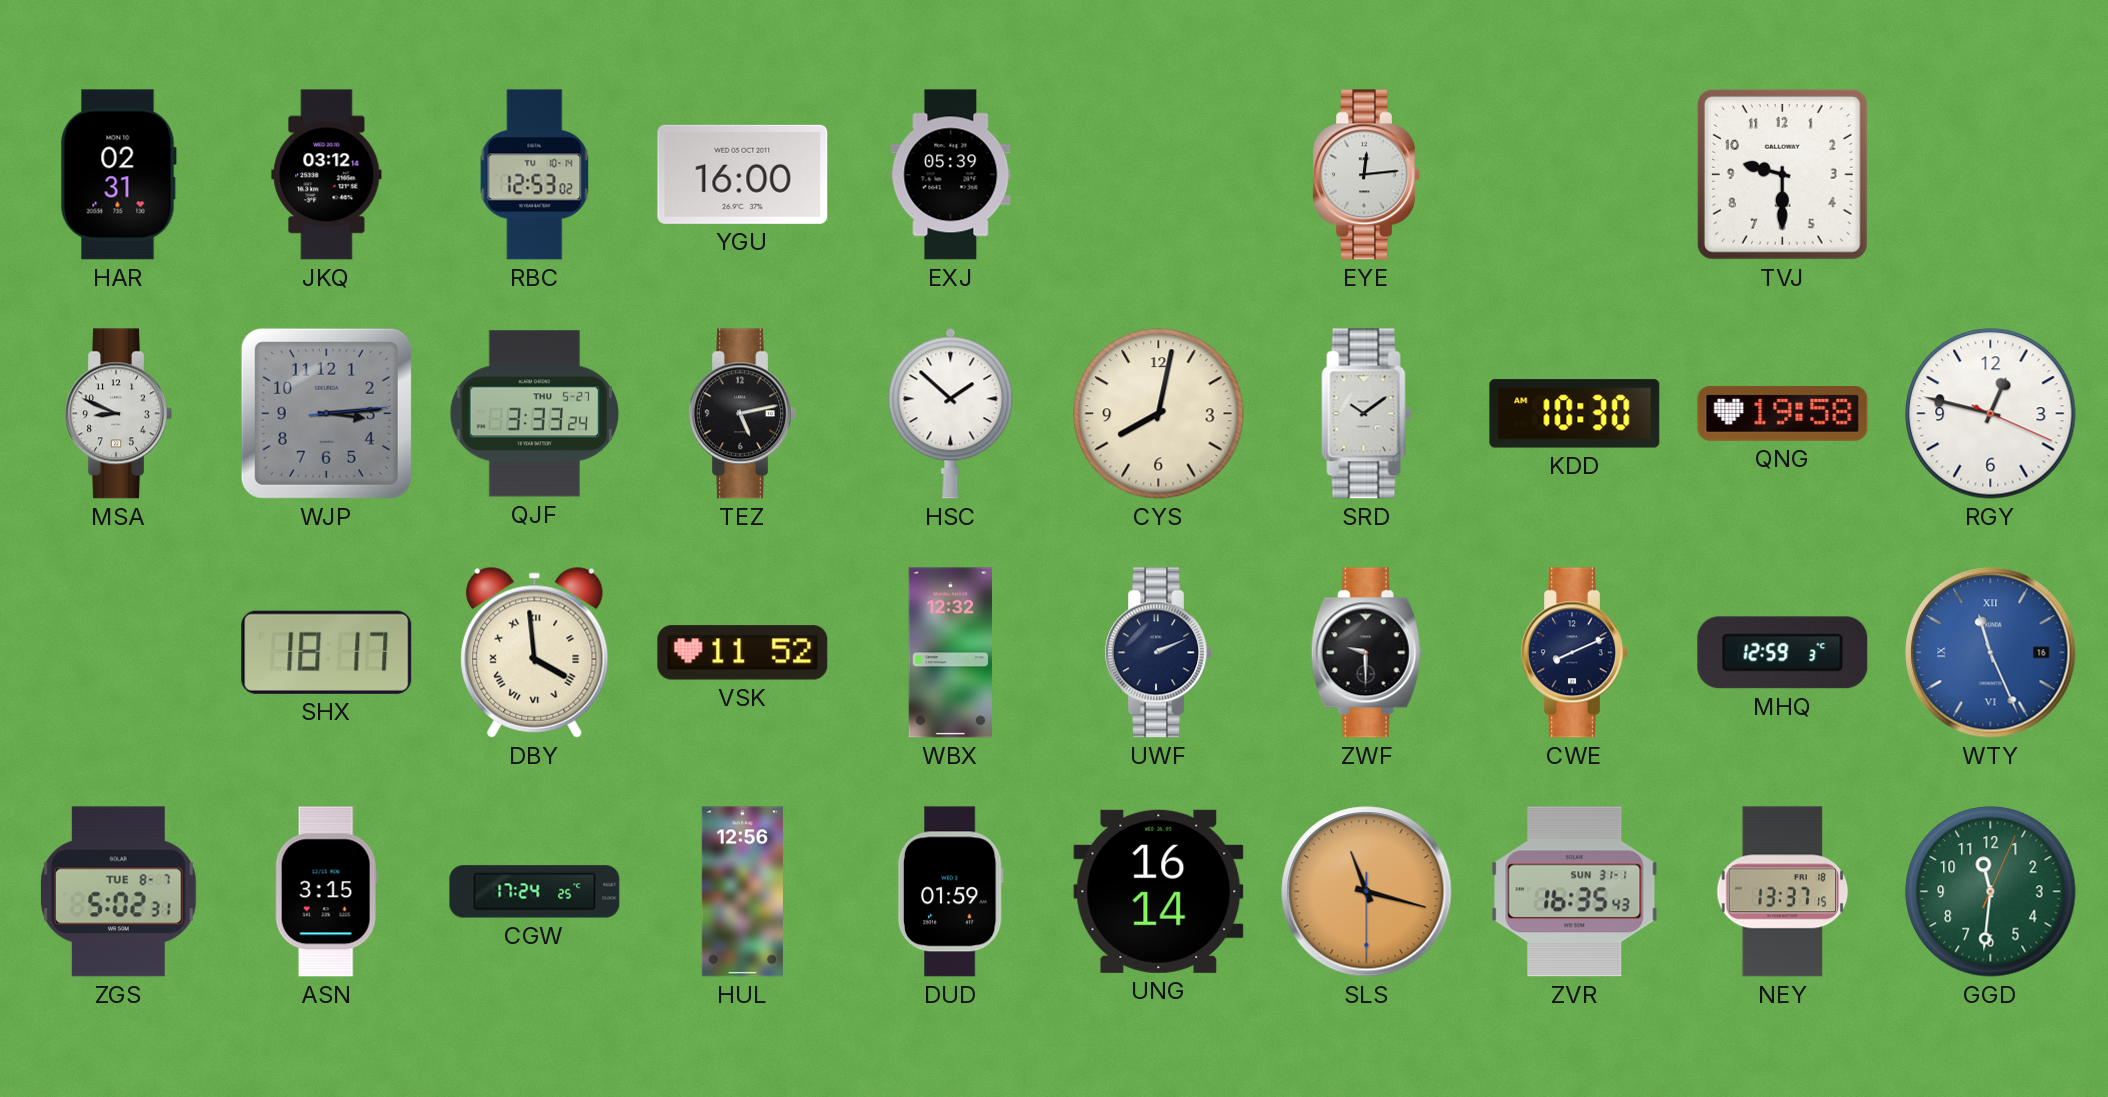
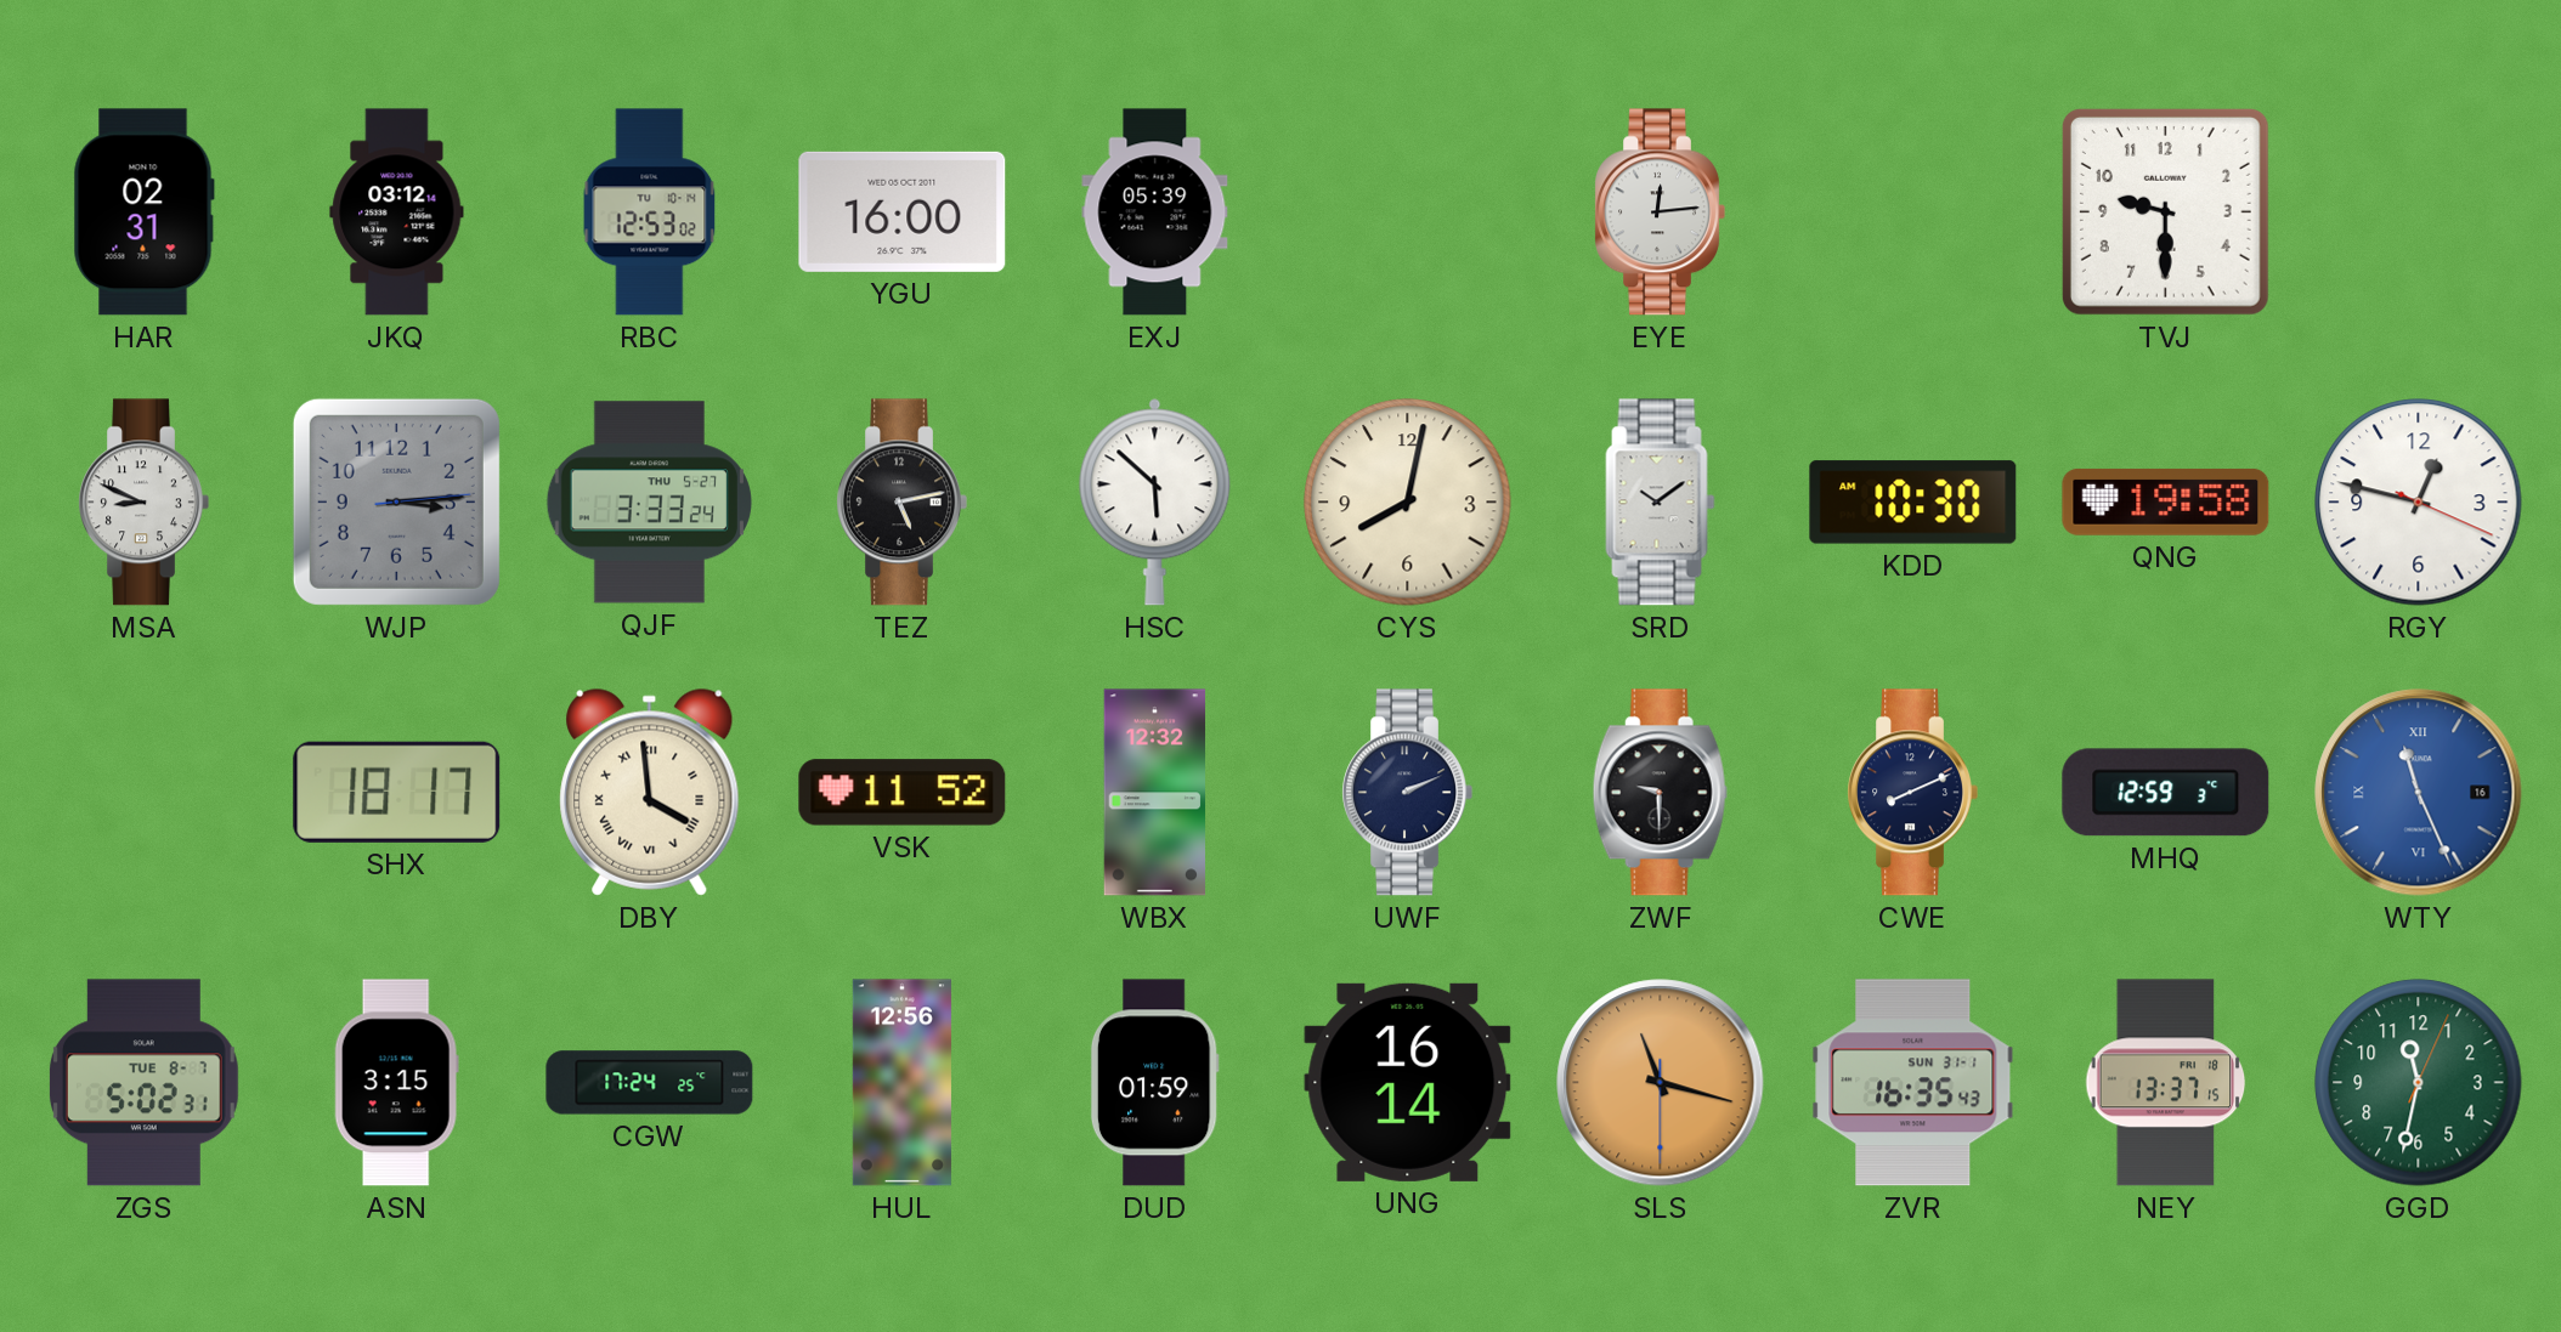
HSC: 1:52 -> 5:52 (1155, 503)
GGD: 11:31 -> 11:32 (2419, 1083)
